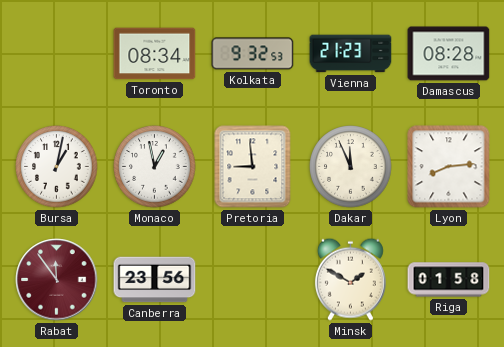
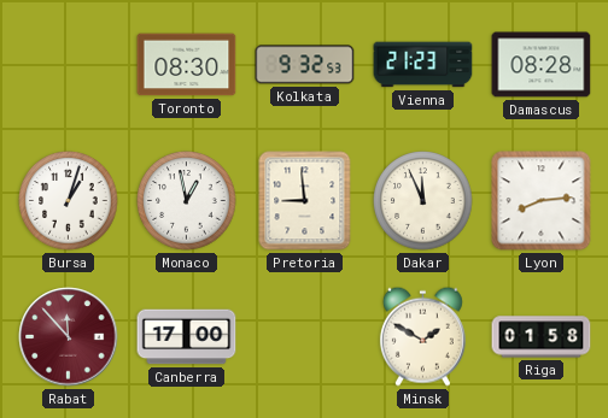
Toronto: 08:34 -> 08:30 (187, 65)
Bursa: 1:02 -> 1:03 (69, 201)
Rabat: 11:54 -> 11:53 (69, 337)
Canberra: 23:56 -> 17:00 (187, 337)
